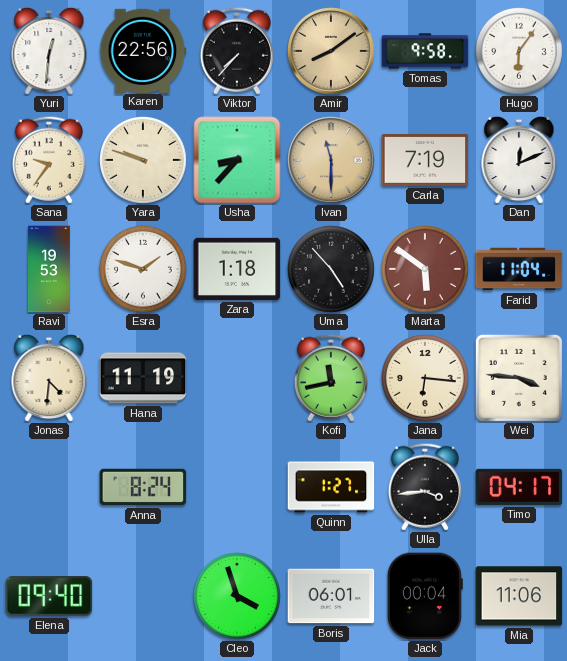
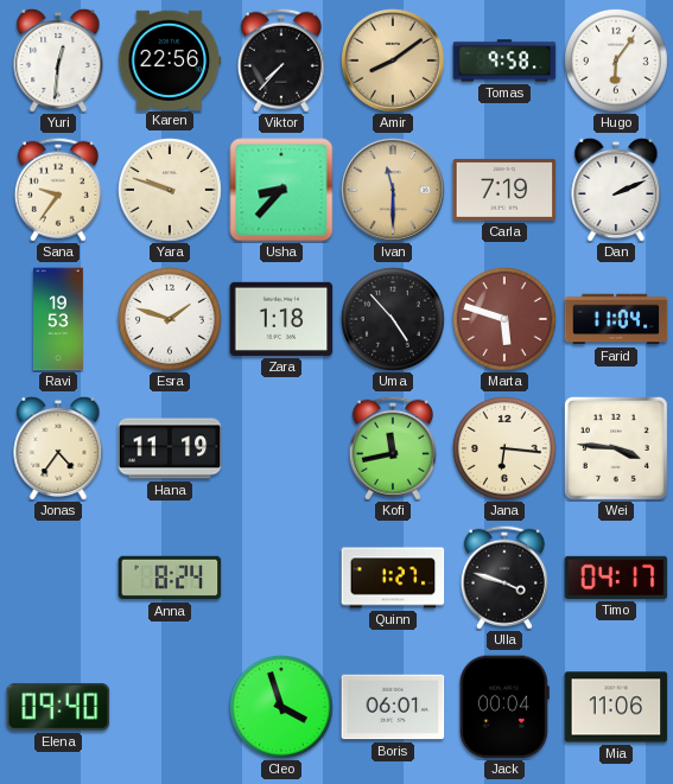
Dan: 12:11 -> 2:11 (616, 190)
Marta: 5:51 -> 5:48 (506, 320)
Jonas: 4:31 -> 4:36 (58, 448)
Ulla: 3:44 -> 3:48 (504, 578)
